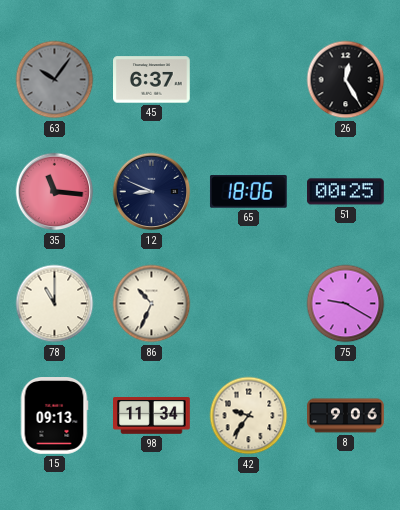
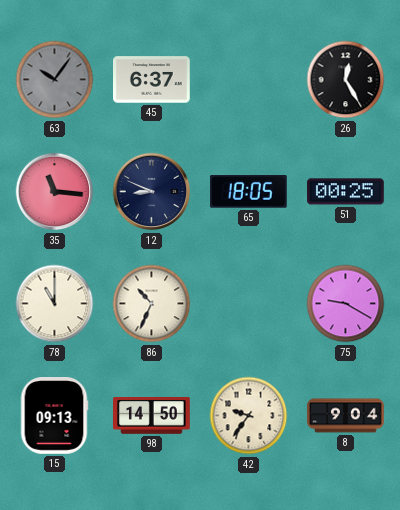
65: 18:06 -> 18:05 (248, 192)
98: 11:34 -> 14:50 (152, 416)
8: 9:06 -> 9:04 (346, 416)
